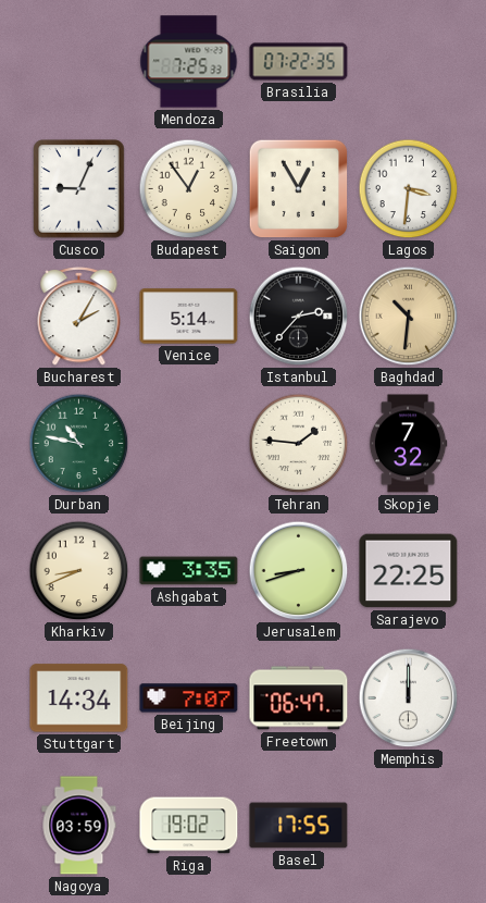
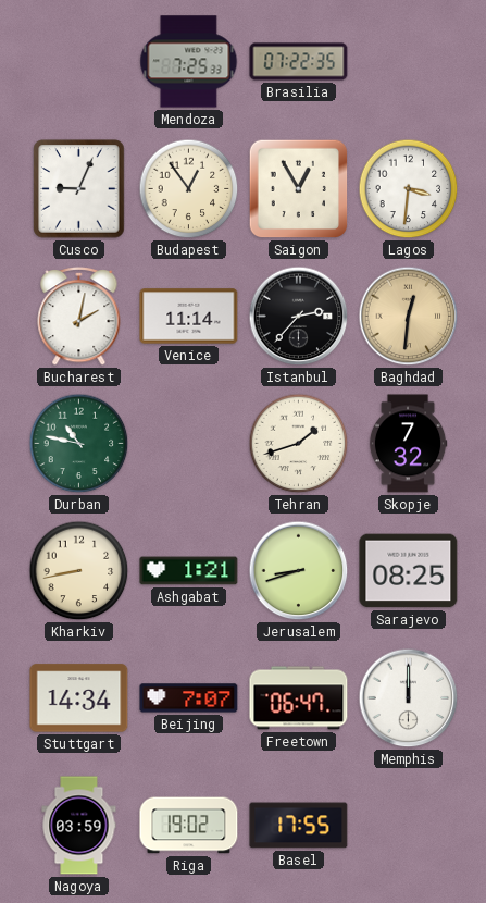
Bucharest: 2:05 -> 2:02 (79, 316)
Venice: 5:14 -> 11:14 (189, 317)
Baghdad: 10:31 -> 12:31 (409, 317)
Tehran: 1:46 -> 1:42 (299, 444)
Kharkiv: 8:41 -> 8:43 (79, 571)
Ashgabat: 3:35 -> 1:21 (189, 571)
Sarajevo: 22:25 -> 08:25 (409, 571)
